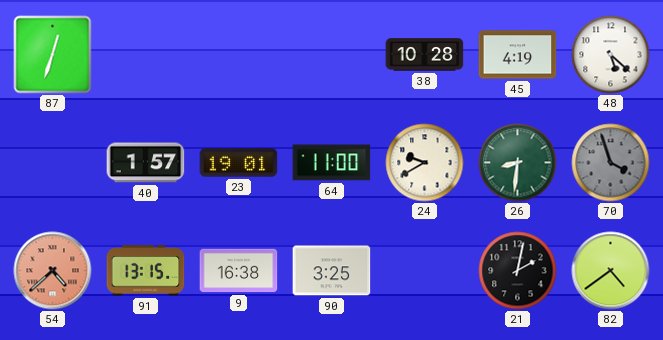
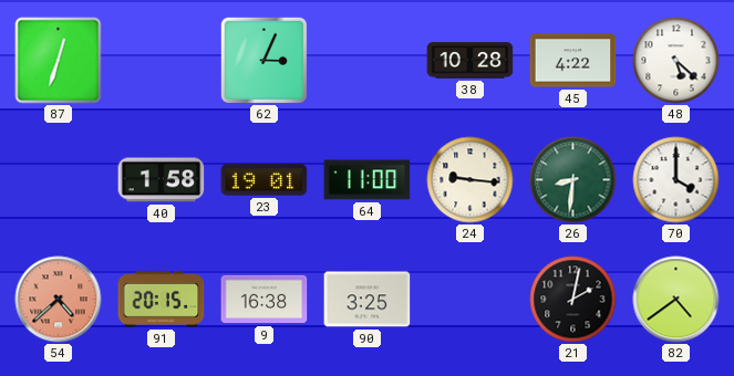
62: none -> 3:04 (263, 60)
45: 4:19 -> 4:22 (573, 61)
40: 1:57 -> 1:58 (162, 180)
24: 9:40 -> 9:16 (471, 180)
70: 3:57 -> 4:00 (676, 180)
70 dial: grey -> white (676, 180)
91: 13:15 -> 20:15 (162, 300)
